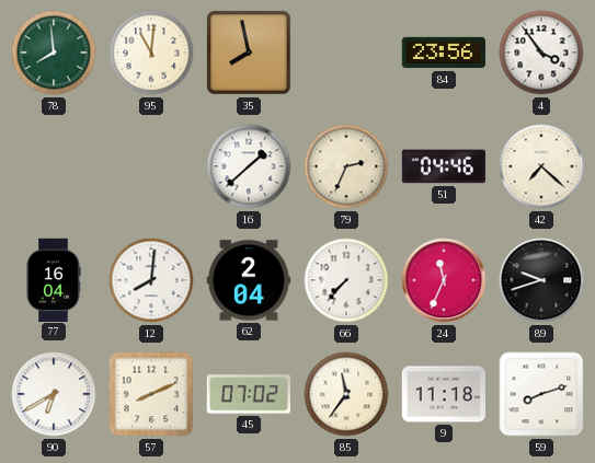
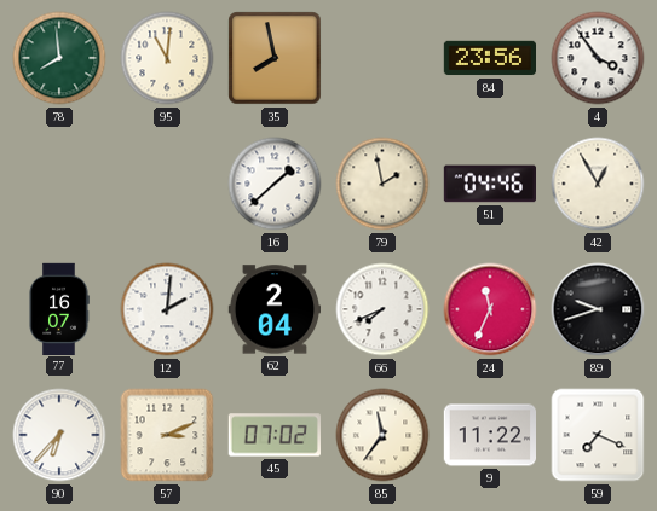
79: 2:34 -> 1:58 (382, 184)
42: 7:22 -> 12:55 (598, 184)
77: 16:04 -> 16:07 (59, 308)
12: 8:01 -> 2:01 (167, 309)
66: 7:37 -> 7:41 (382, 309)
90: 6:40 -> 6:37 (59, 435)
57: 8:11 -> 3:11 (167, 435)
9: 11:18 -> 11:22 (489, 435)
59: 8:12 -> 7:19 (598, 435)
